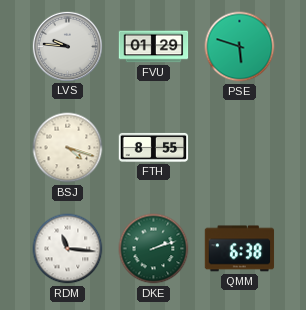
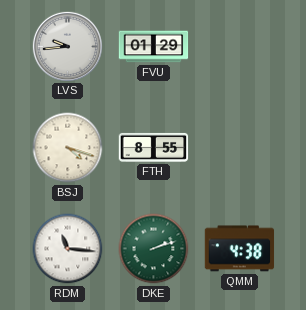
LVS: 9:46 -> 9:44 (67, 46)
PSE: 5:48 -> none (240, 47)
QMM: 6:38 -> 4:38 (240, 249)
